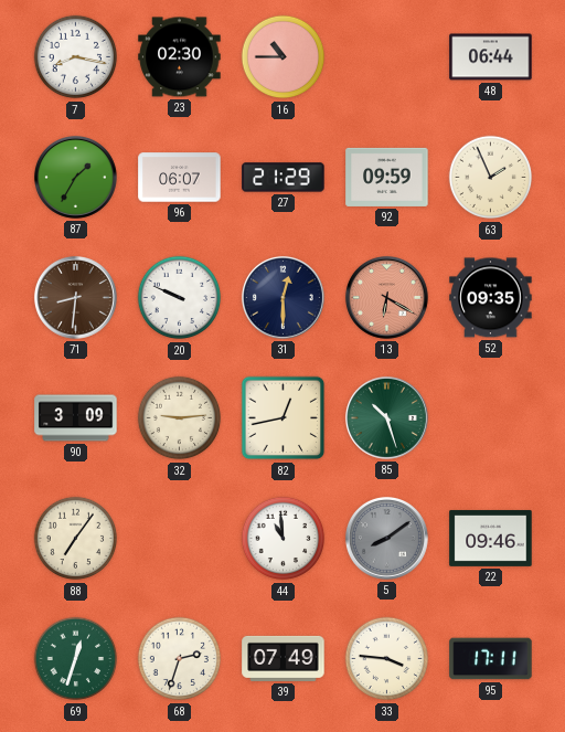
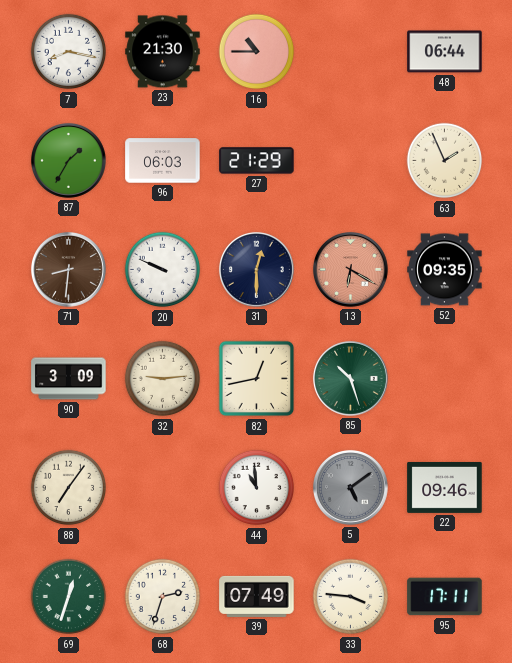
23: 02:30 -> 21:30 (163, 52)
96: 06:07 -> 06:03 (163, 161)
92: 09:59 -> none (387, 177)
5: 8:09 -> 5:09 (350, 487)
